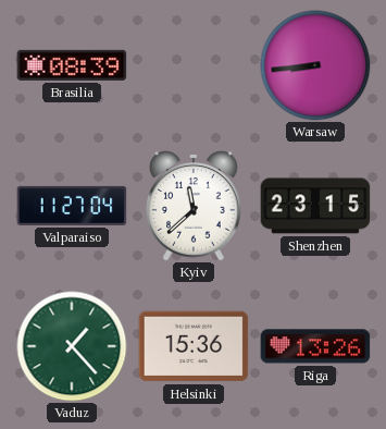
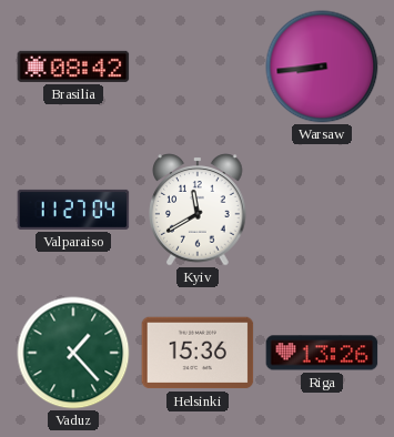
Brasilia: 08:39 -> 08:42 (73, 67)
Kyiv: 11:38 -> 11:40 (198, 210)
Shenzhen: 23:15 -> none (315, 206)
